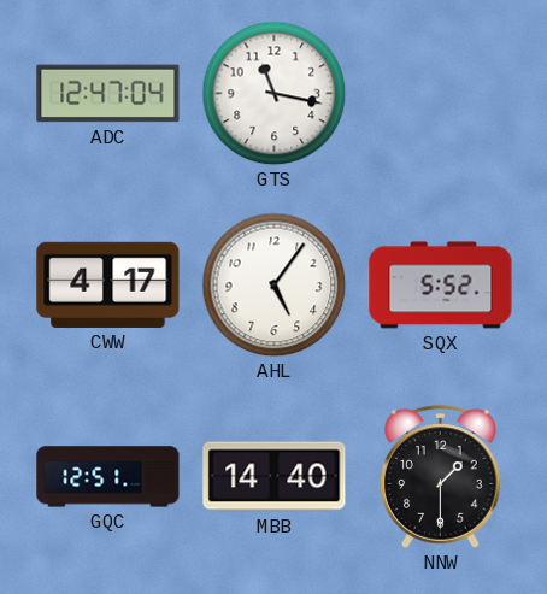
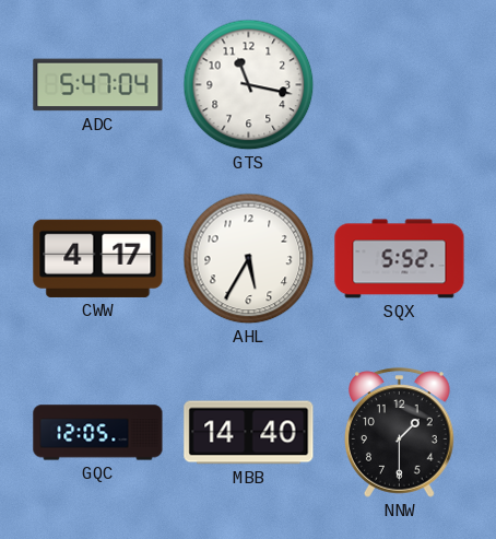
ADC: 12:47 -> 5:47 (98, 85)
AHL: 5:06 -> 5:35 (249, 259)
GQC: 12:51 -> 12:05 (98, 433)
